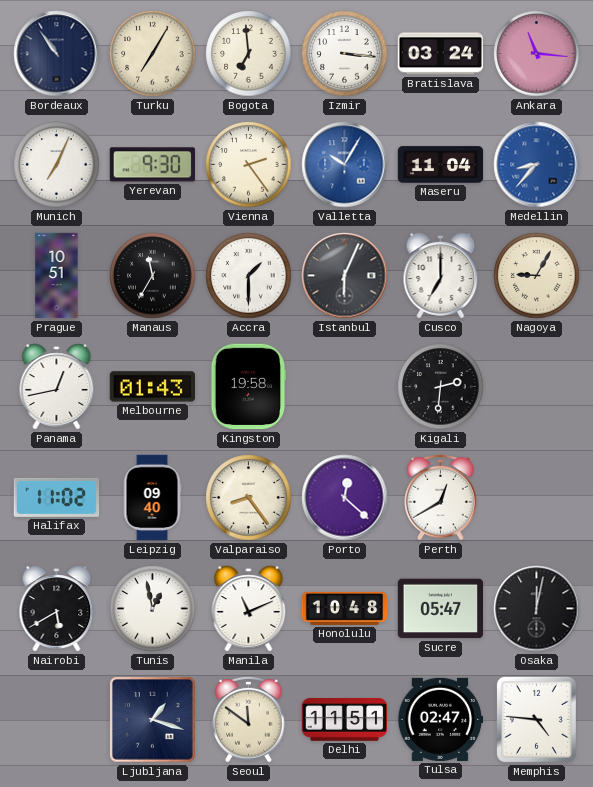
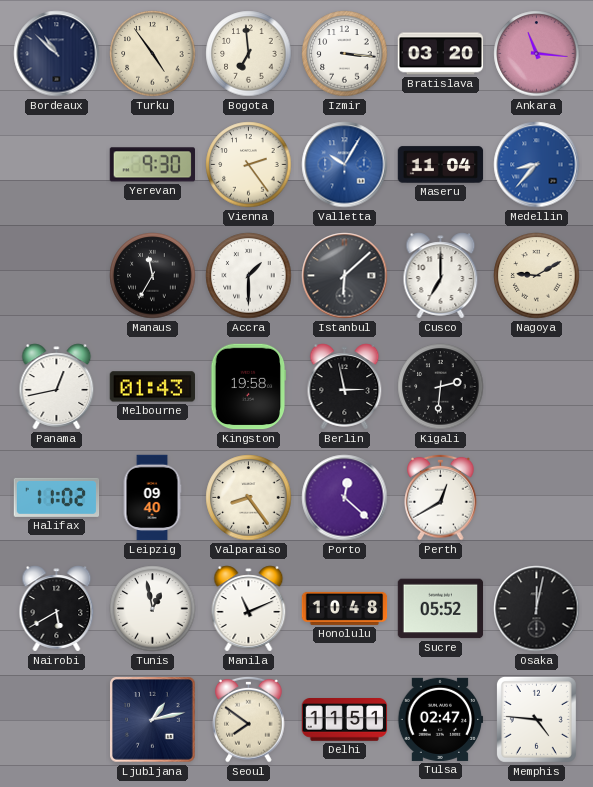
Bordeaux: 10:54 -> 10:52 (57, 54)
Turku: 7:05 -> 4:54 (153, 54)
Bratislava: 03:24 -> 03:20 (441, 54)
Munich: 7:04 -> none (57, 165)
Prague: 10:51 -> none (57, 276)
Istanbul: 6:04 -> 6:08 (345, 276)
Nagoya: 9:05 -> 9:10 (537, 276)
Berlin: none -> 2:58 (345, 387)
Sucre: 05:47 -> 05:52 (441, 609)
Ljubljana: 1:18 -> 1:13 (153, 720)
Seoul: 11:51 -> 7:51 (249, 719)
